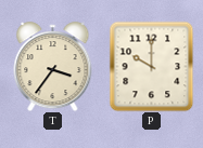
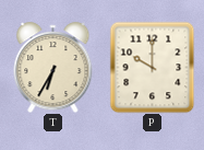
T: 3:36 -> 6:35 (53, 68)
